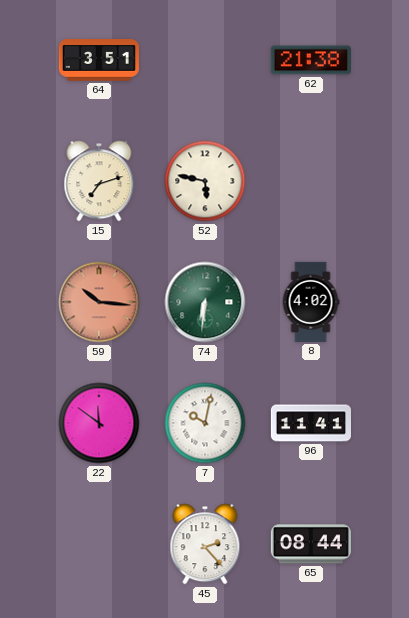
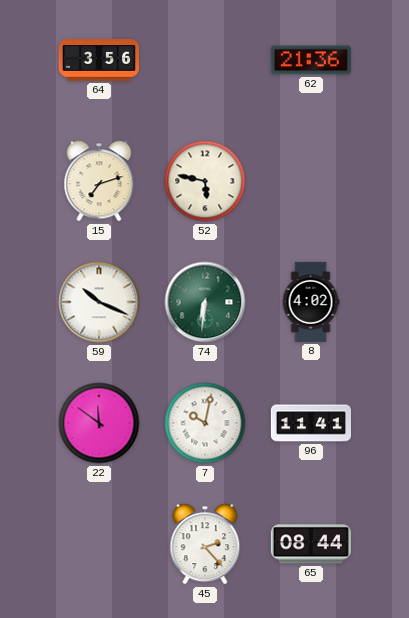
64: 3:51 -> 3:56 (99, 61)
62: 21:38 -> 21:36 (311, 60)
59: 10:16 -> 10:19 (99, 302)
59 dial: salmon -> white (99, 302)
